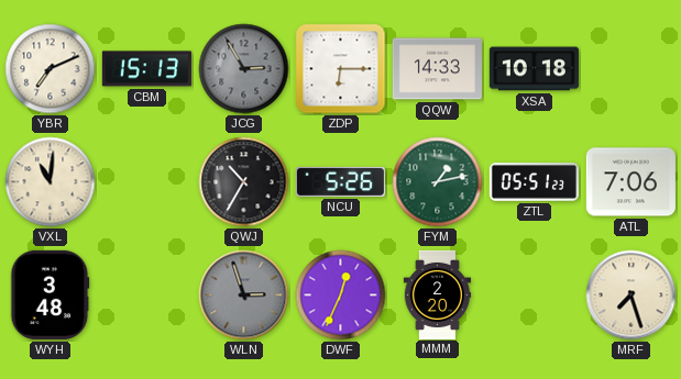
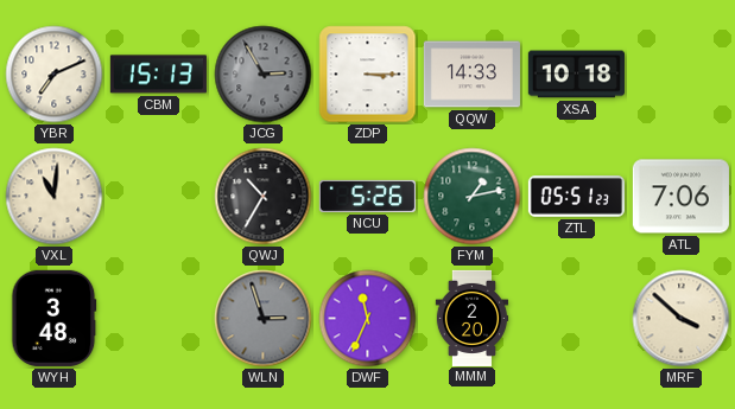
ZDP: 6:15 -> 3:15 (368, 75)
DWF: 12:34 -> 11:34 (368, 319)
MRF: 7:27 -> 3:52 (682, 319)
